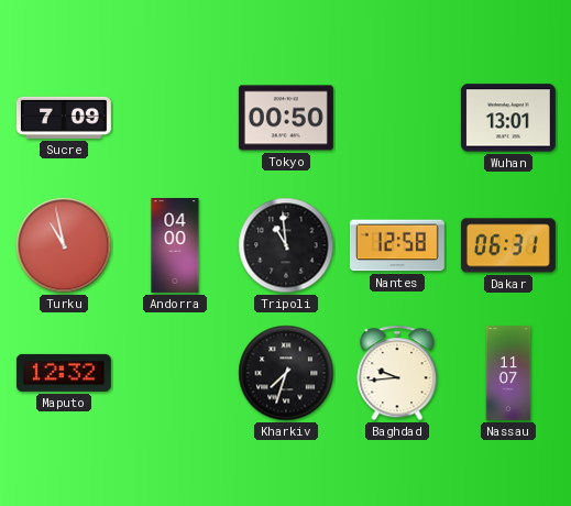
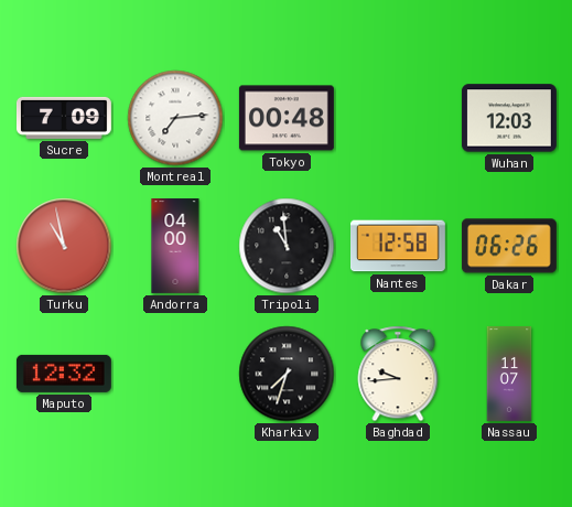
Montreal: none -> 7:14 (175, 118)
Tokyo: 00:50 -> 00:48 (287, 118)
Wuhan: 13:01 -> 12:03 (509, 118)
Dakar: 06:31 -> 06:26 (509, 246)
